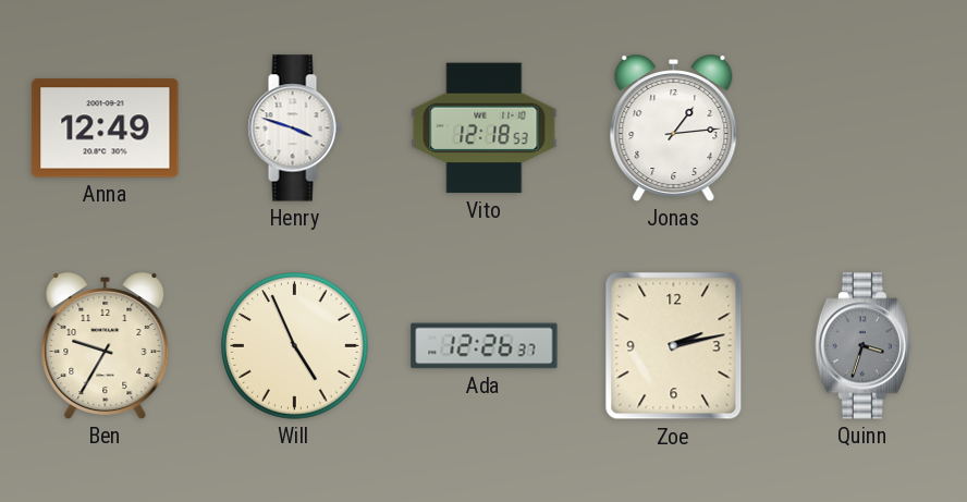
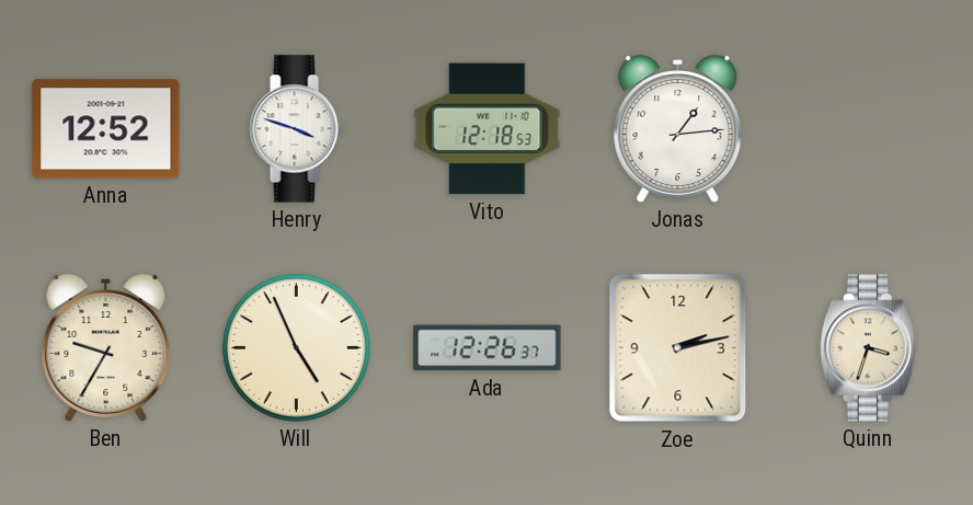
Anna: 12:49 -> 12:52 (106, 129)
Quinn dial: grey -> cream (868, 348)
